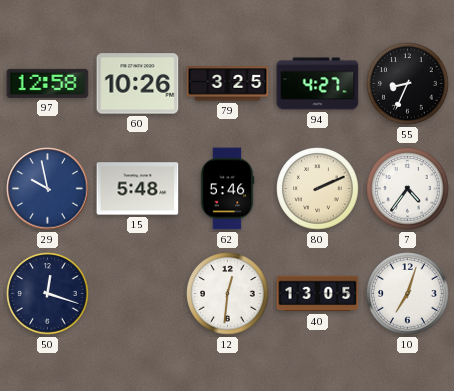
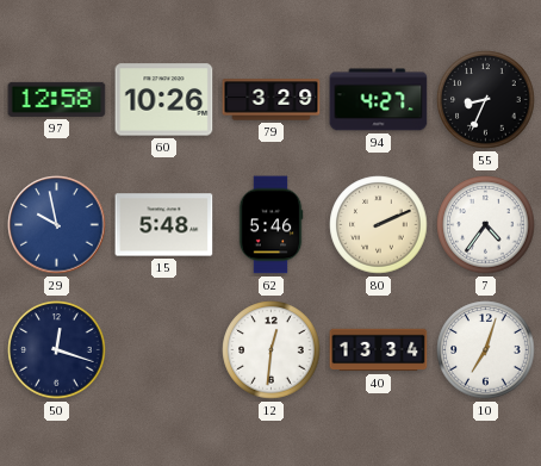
79: 3:25 -> 3:29 (272, 100)
40: 13:05 -> 13:34 (379, 350)
